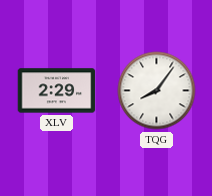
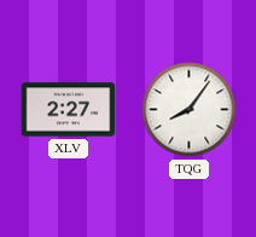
XLV: 2:29 -> 2:27 (69, 110)
